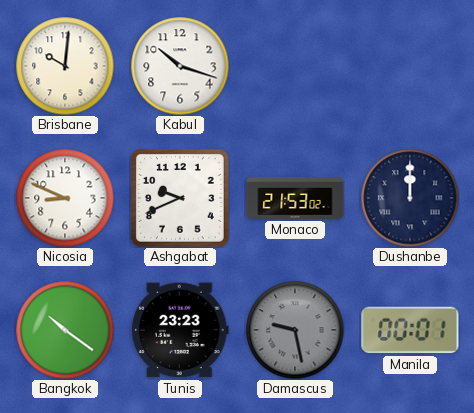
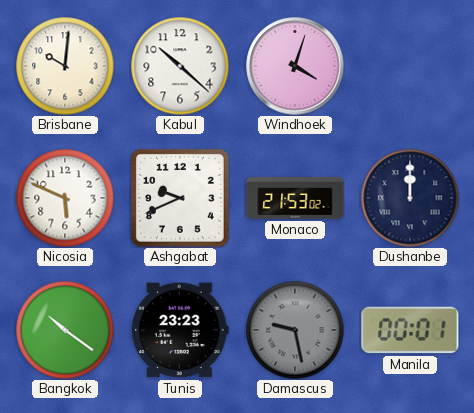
Kabul: 10:18 -> 10:22 (180, 66)
Windhoek: none -> 4:03 (295, 66)
Nicosia: 8:49 -> 5:49 (65, 198)
